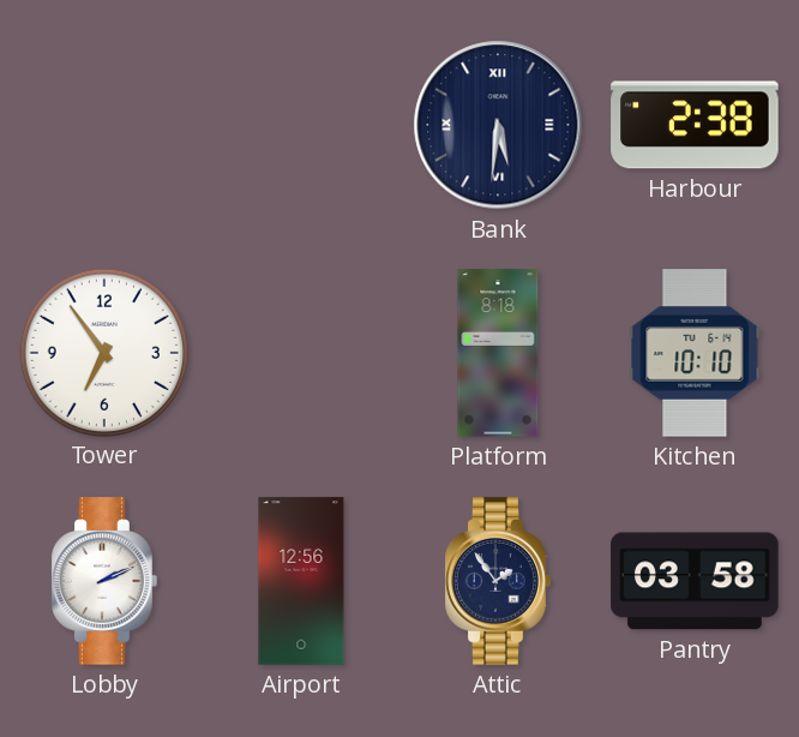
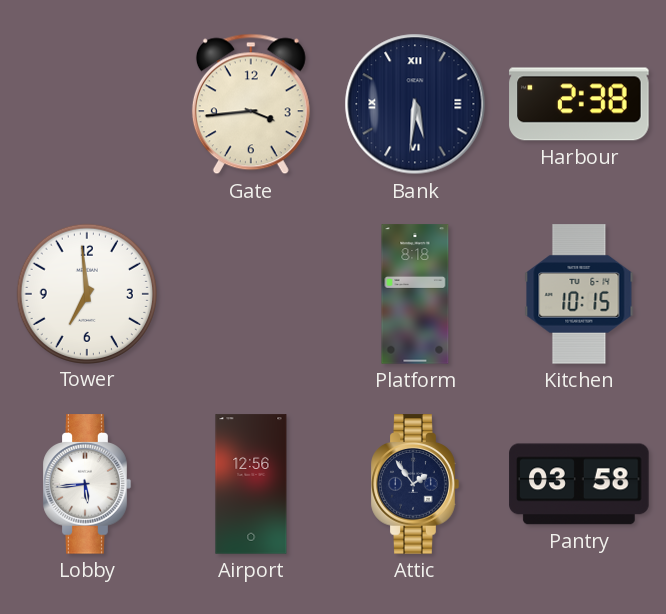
Gate: none -> 3:44 (251, 104)
Tower: 6:54 -> 6:59 (86, 293)
Kitchen: 10:10 -> 10:15 (579, 294)
Lobby: 2:11 -> 5:44 (87, 484)
